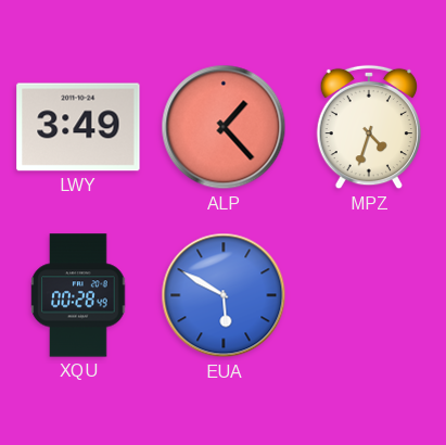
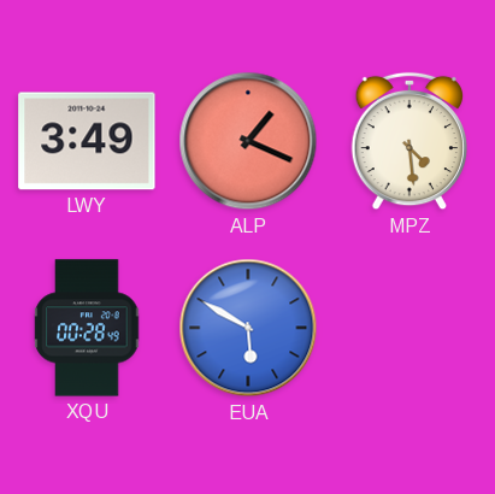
ALP: 1:23 -> 1:19 (248, 141)
MPZ: 4:33 -> 4:29 (409, 141)
